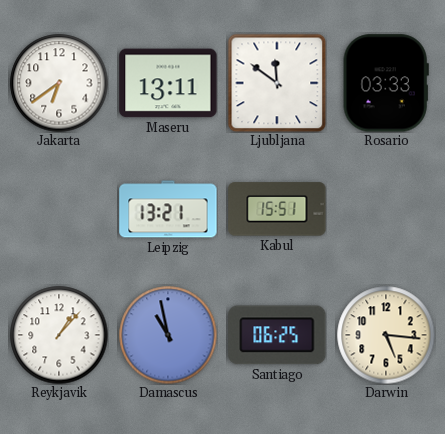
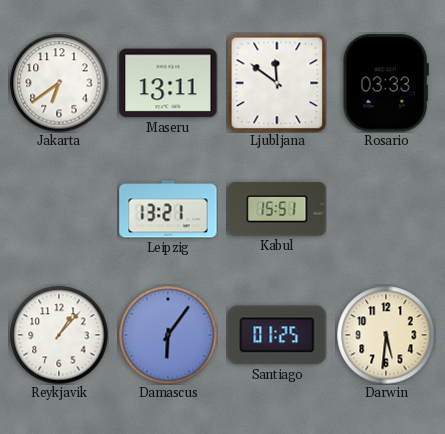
Damascus: 10:58 -> 6:06 (168, 335)
Santiago: 06:25 -> 01:25 (277, 335)
Darwin: 5:16 -> 5:31 (386, 335)
